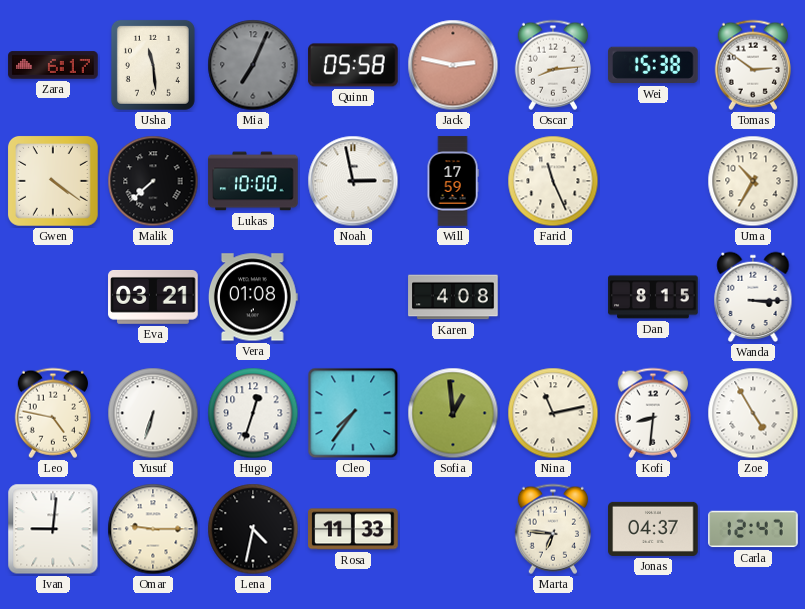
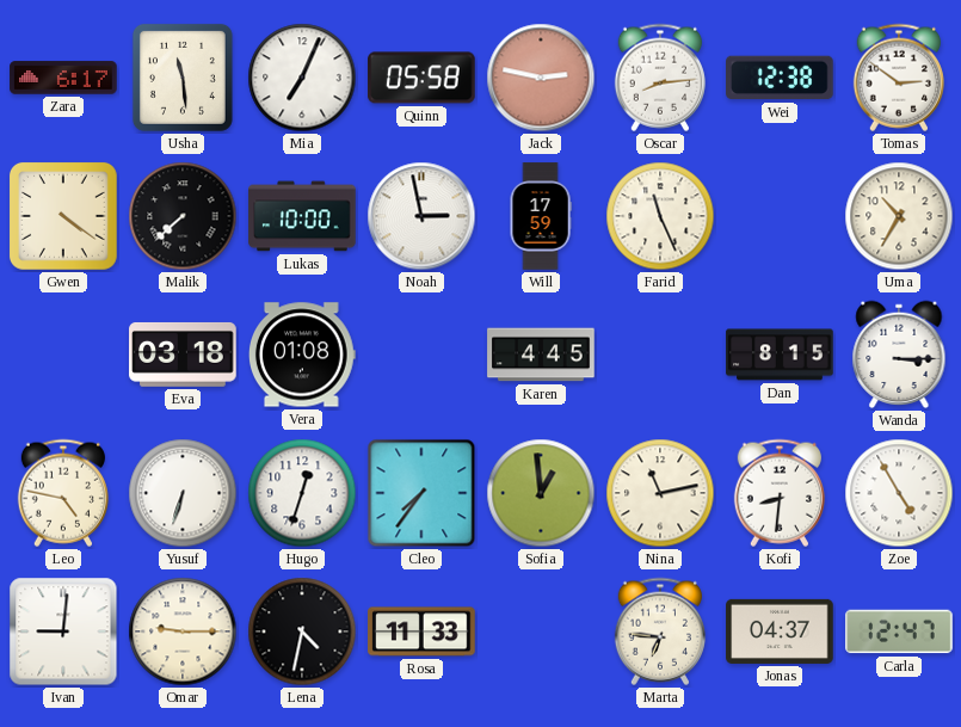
Mia dial: grey -> white (302, 78)
Wei: 15:38 -> 12:38 (780, 78)
Eva: 03:21 -> 03:18 (183, 355)
Karen: 4:08 -> 4:45 (541, 355)
